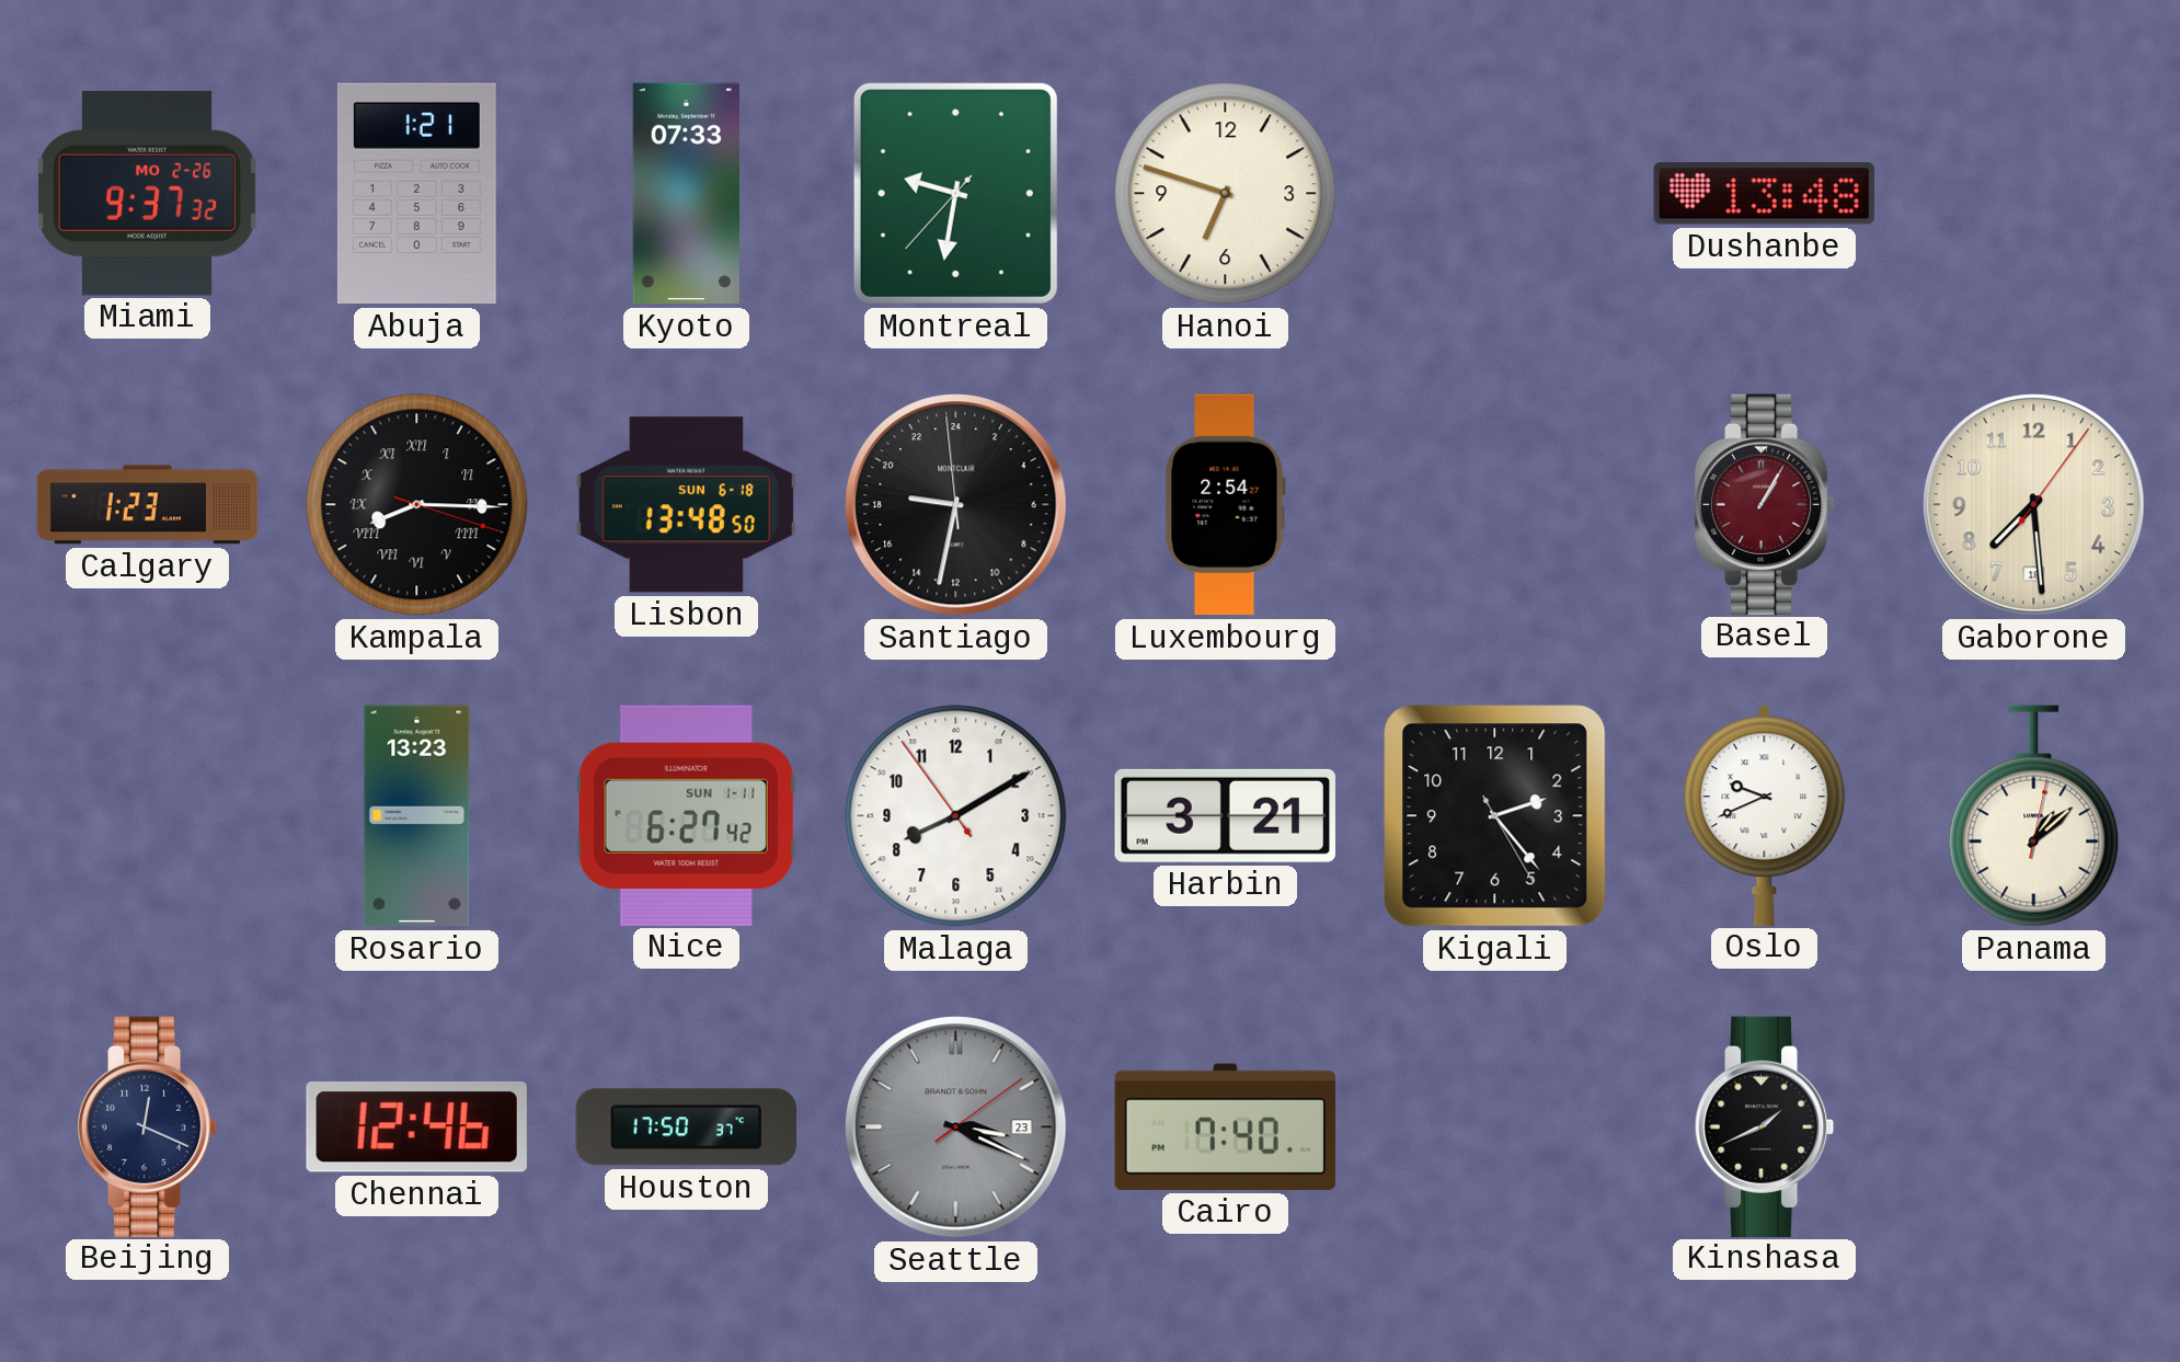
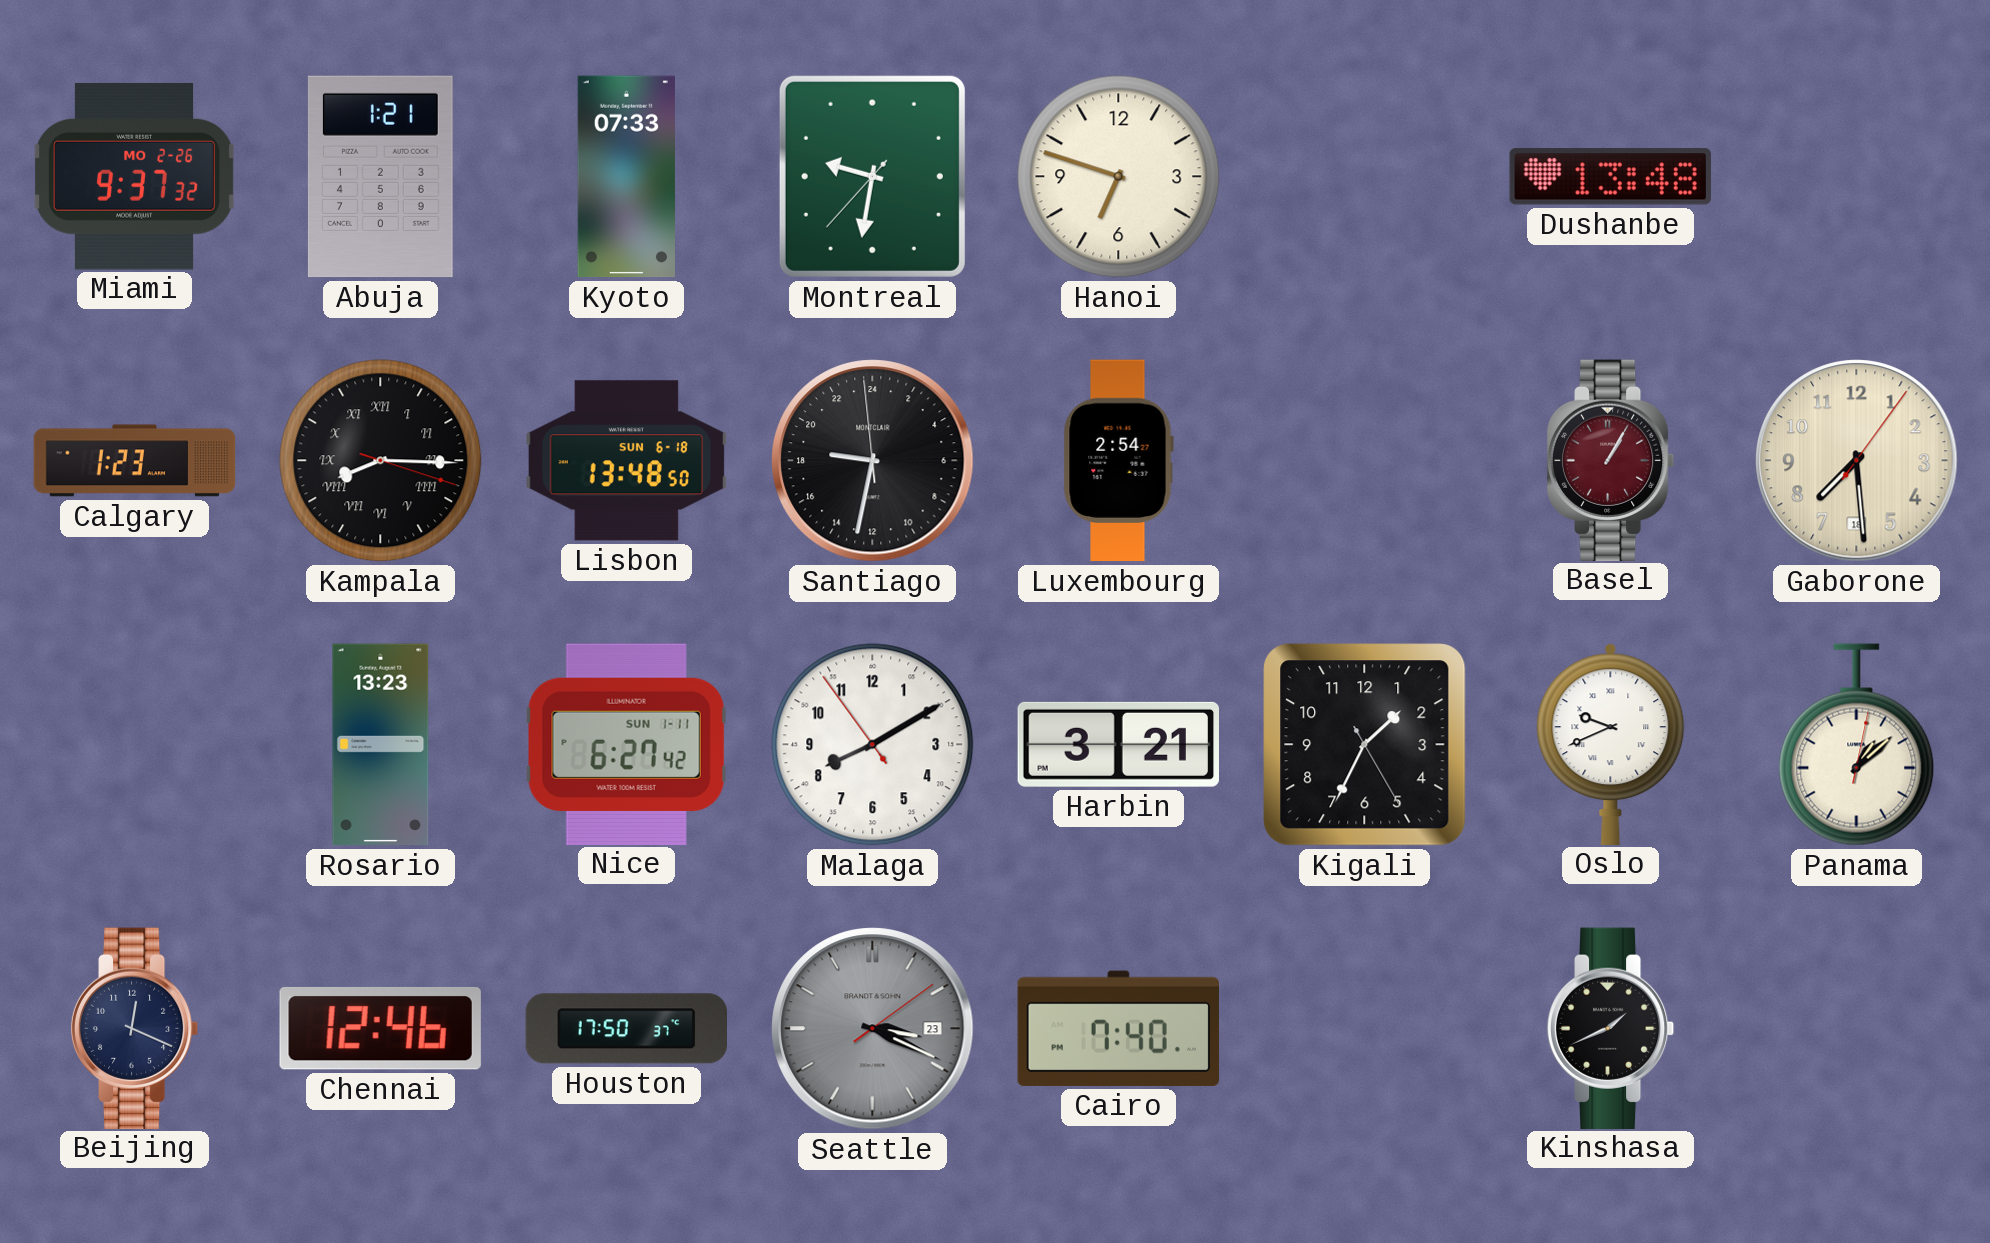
Kigali: 2:23 -> 1:34 (1365, 745)
